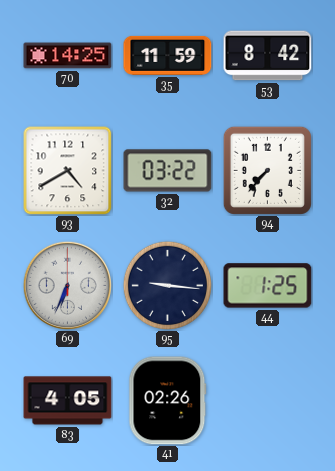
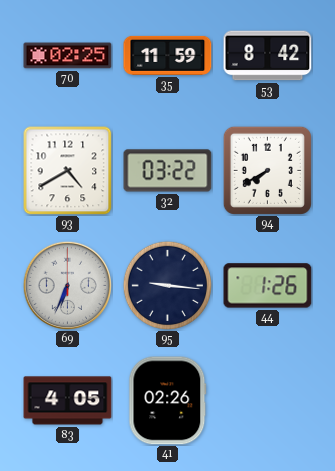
70: 14:25 -> 02:25 (68, 56)
94: 7:37 -> 7:40 (267, 170)
44: 1:25 -> 1:26 (268, 286)
